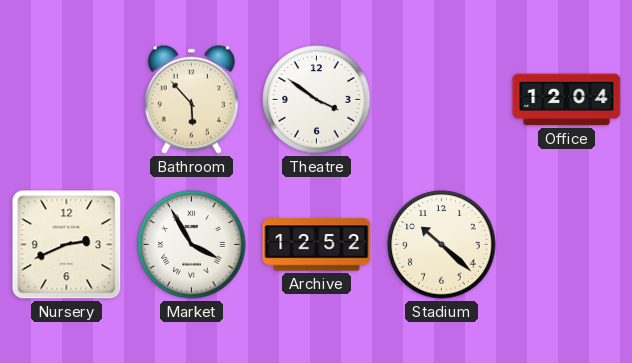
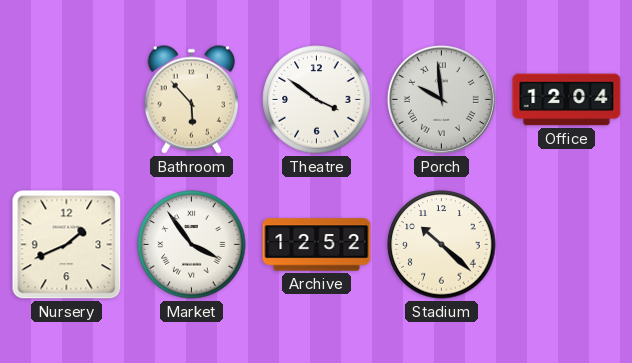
Porch: none -> 9:59 (441, 99)
Nursery: 2:41 -> 1:41 (67, 245)
Market: 3:55 -> 3:54 (192, 245)
